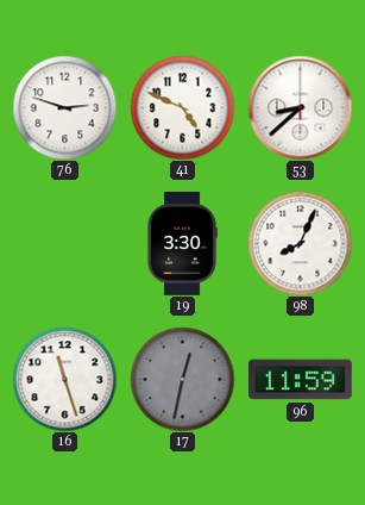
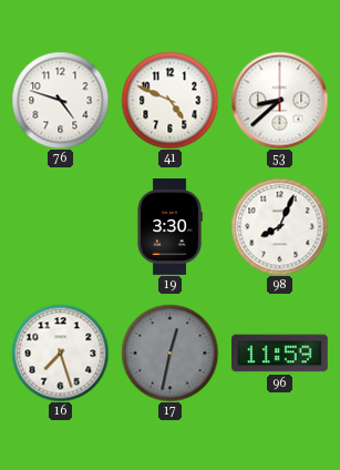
76: 2:48 -> 4:48 (60, 100)
16: 11:27 -> 7:27 (60, 352)
